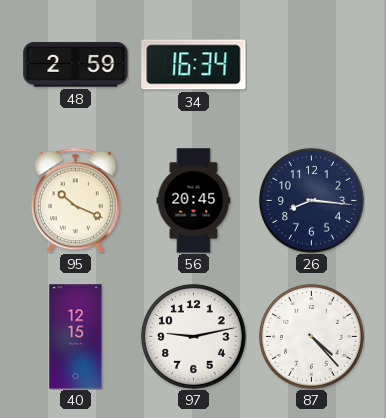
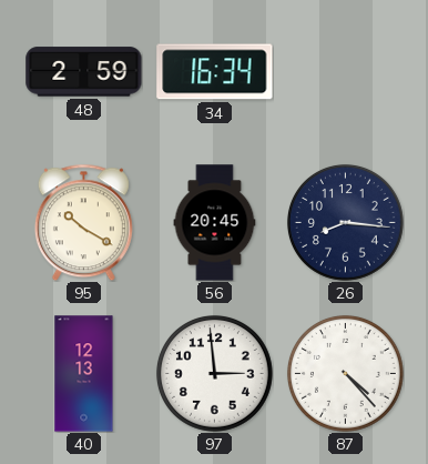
95: 10:19 -> 10:20 (83, 222)
40: 12:15 -> 12:13 (84, 374)
97: 9:13 -> 2:59 (214, 373)
